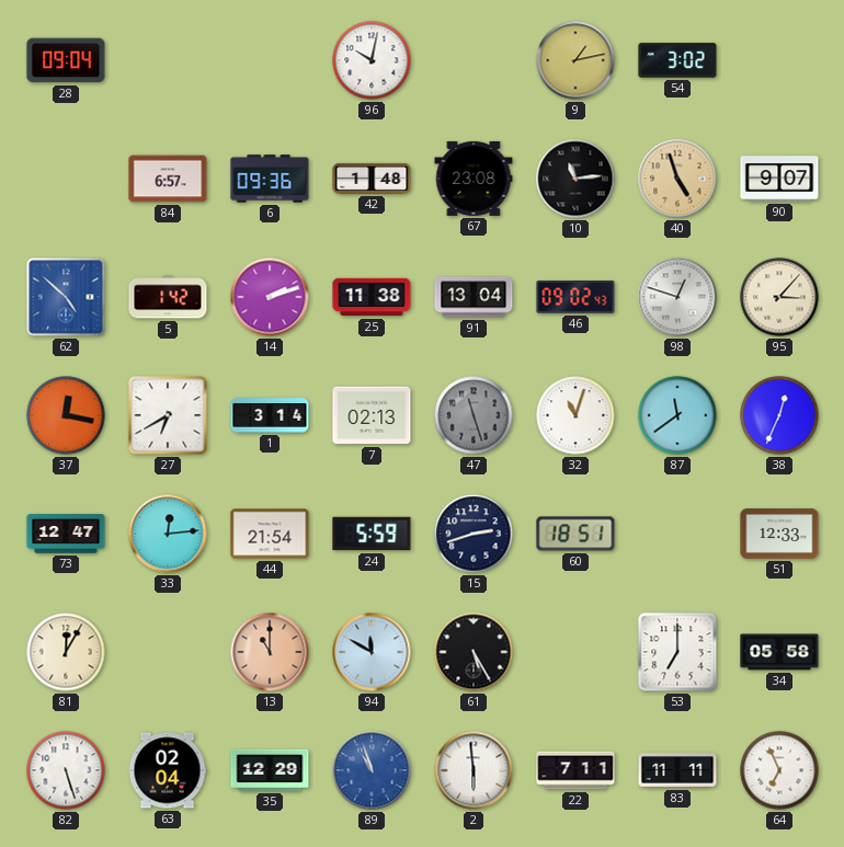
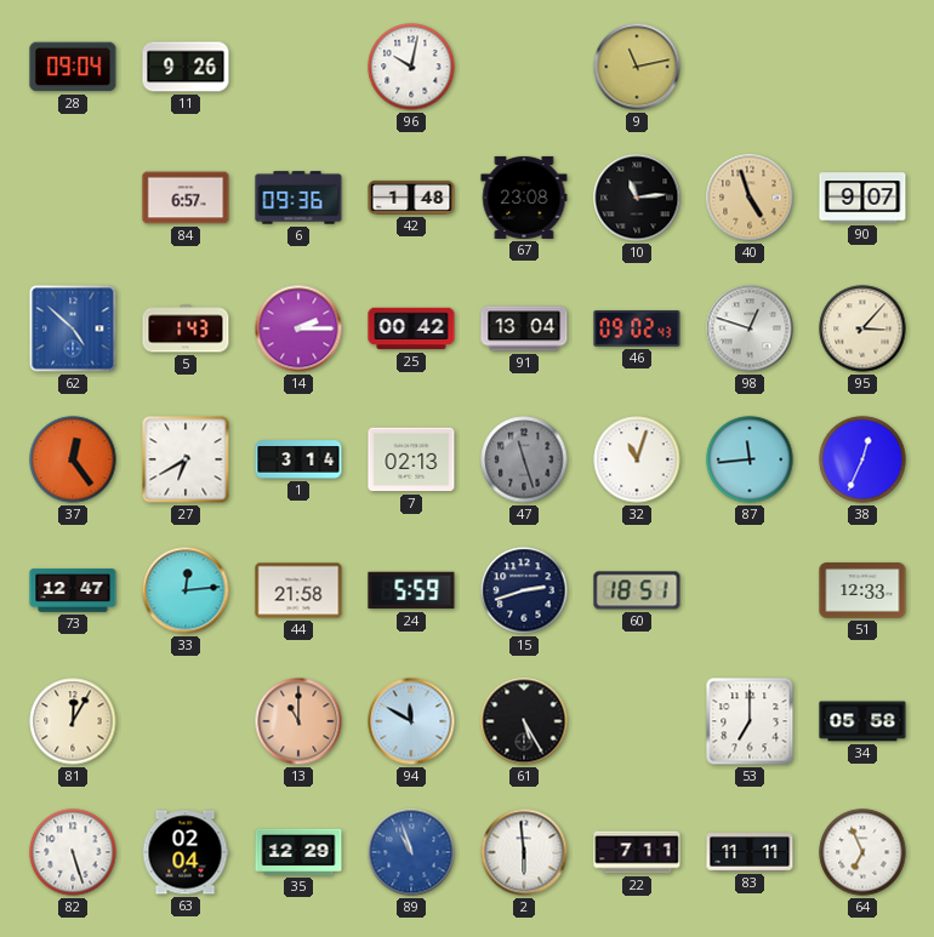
11: none -> 9:26 (186, 67)
9: 1:13 -> 11:13 (637, 67)
54: 3:02 -> none (677, 60)
5: 1:42 -> 1:43 (186, 328)
14: 2:12 -> 2:15 (298, 328)
25: 11:38 -> 00:42 (411, 328)
37: 12:17 -> 12:24 (73, 459)
87: 11:39 -> 11:44 (750, 459)
44: 21:54 -> 21:58 (298, 590)
